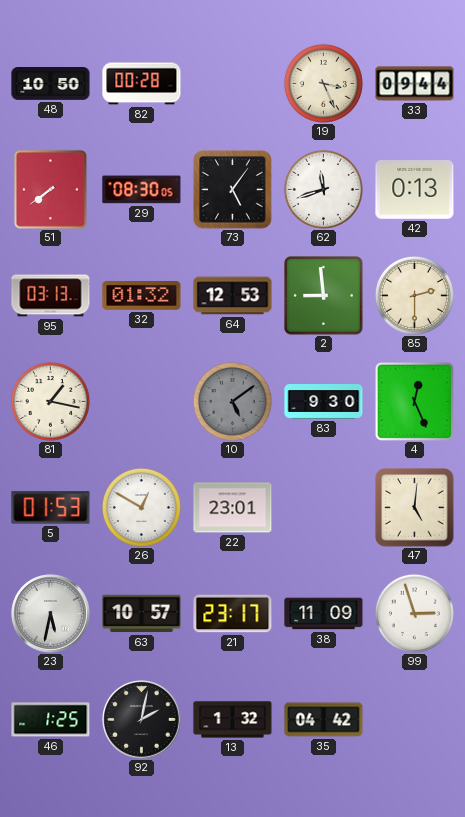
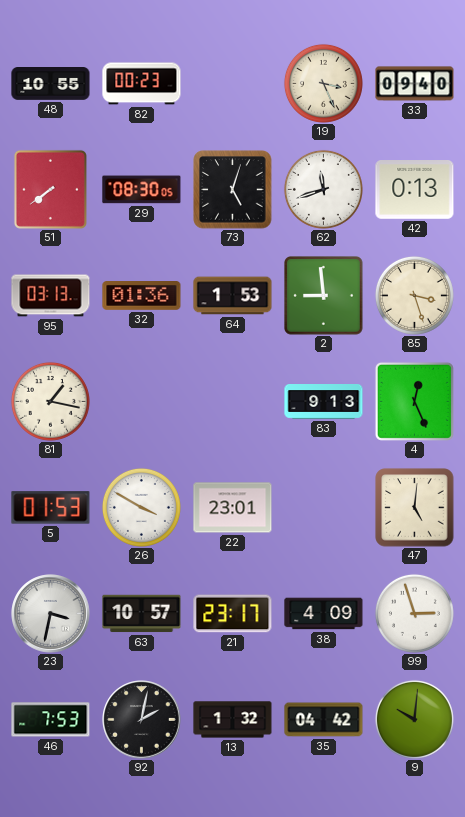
48: 10:50 -> 10:55 (51, 84)
82: 00:28 -> 00:23 (142, 84)
33: 09:44 -> 09:40 (415, 84)
73: 5:06 -> 5:03 (233, 190)
32: 01:32 -> 01:36 (142, 296)
64: 12:53 -> 1:53 (233, 296)
85: 2:30 -> 3:27 (414, 295)
10: 5:09 -> none (232, 401)
83: 9:30 -> 9:13 (324, 402)
26: 12:50 -> 3:50 (141, 507)
23: 5:32 -> 3:32 (51, 614)
38: 11:09 -> 4:09 (324, 614)
46: 1:25 -> 7:53 (51, 720)
9: none -> 10:01 (414, 719)
